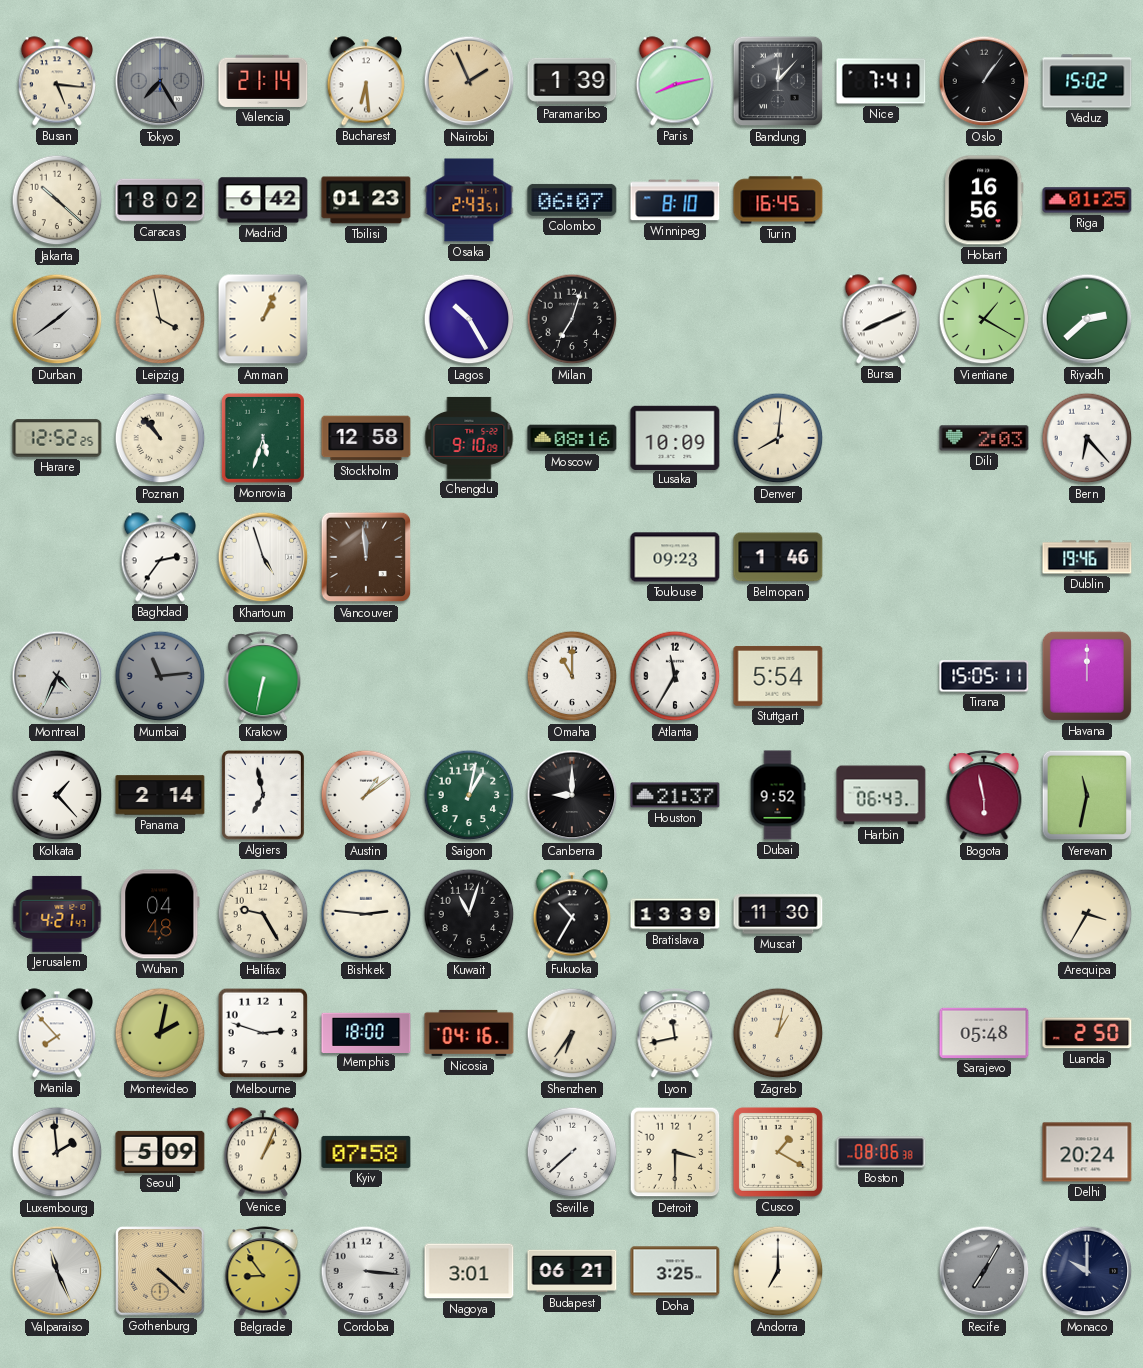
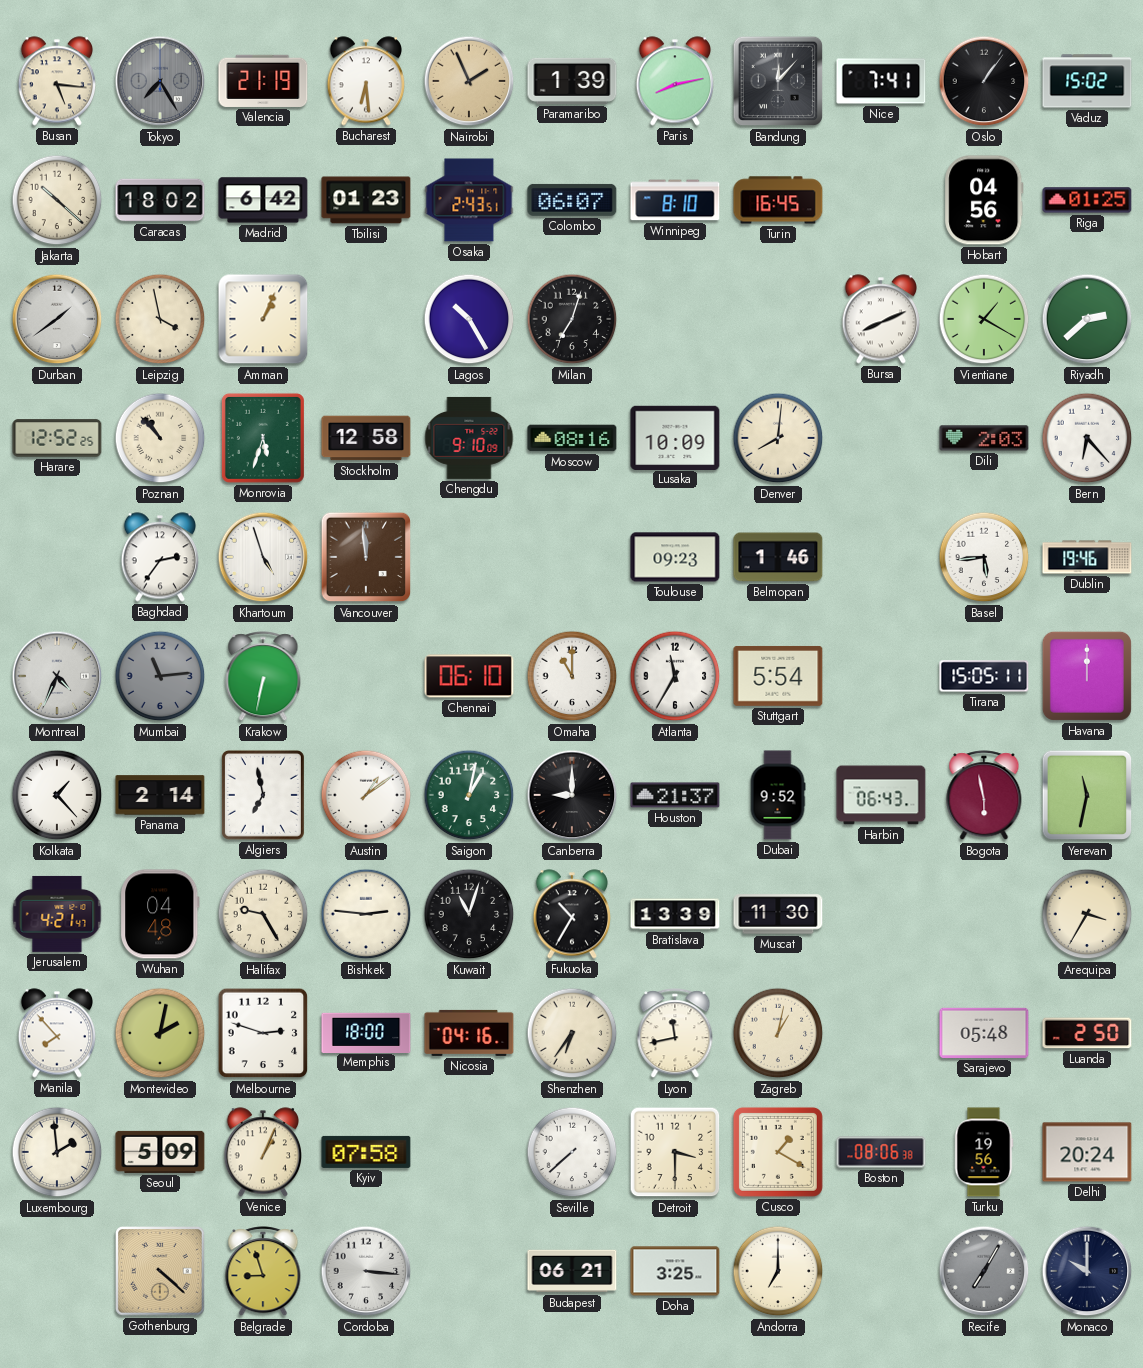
Valencia: 21:14 -> 21:19 (263, 81)
Hobart: 16:56 -> 04:56 (984, 200)
Basel: none -> 5:44 (984, 557)
Chennai: none -> 06:10 (469, 676)
Turku: none -> 19:56 (984, 1152)
Valparaiso: 11:26 -> none (57, 1271)
Belgrade: 8:54 -> 8:57 (263, 1272)
Nagoya: 3:01 -> none (469, 1271)
